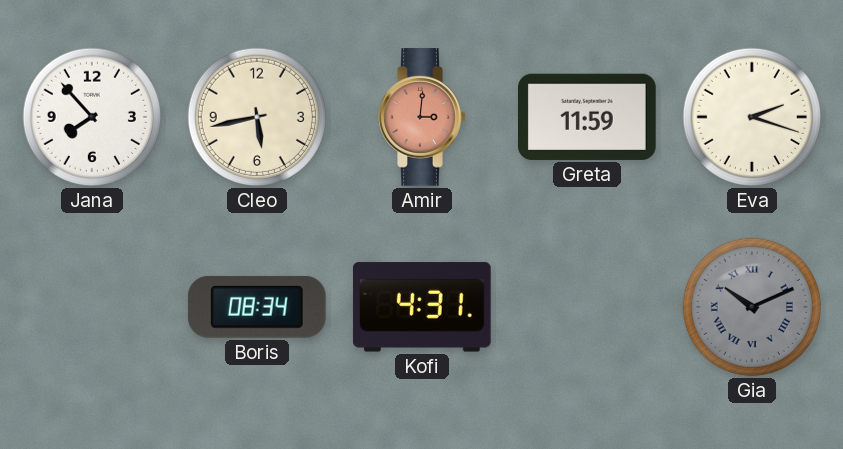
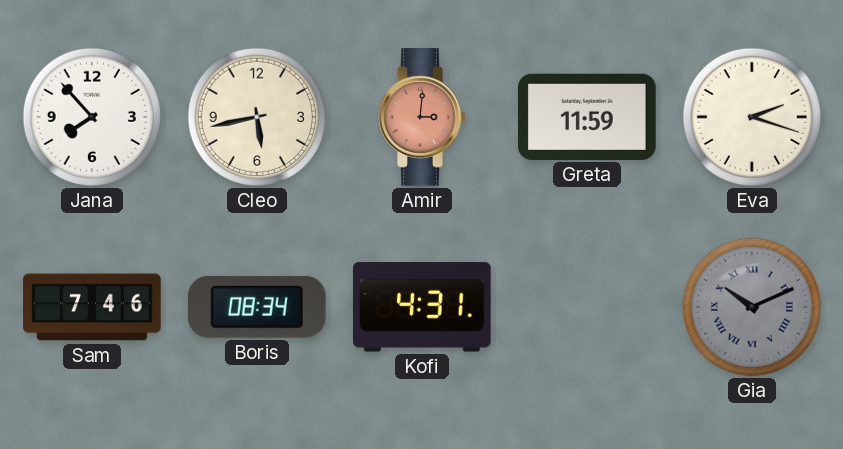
Sam: none -> 7:46 (92, 307)
